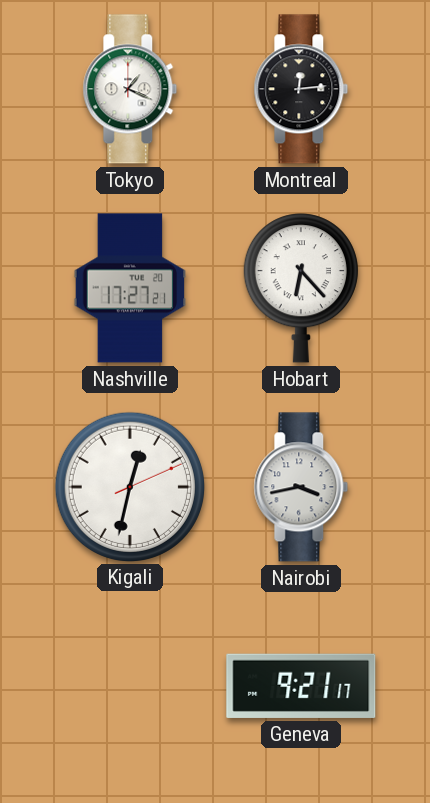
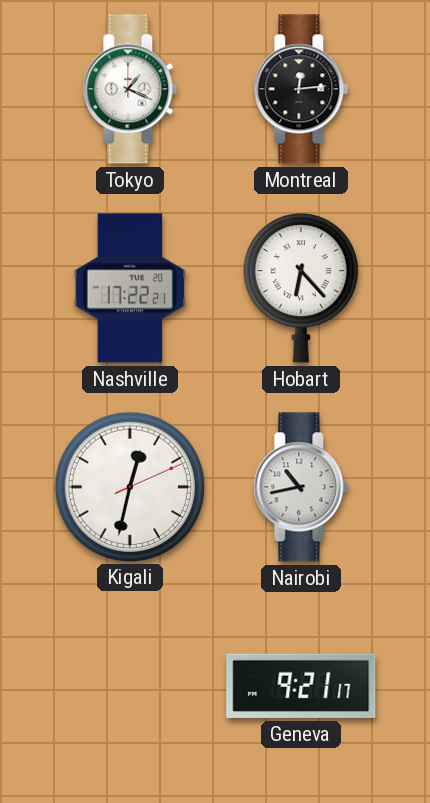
Nashville: 17:27 -> 17:22 (130, 288)
Nairobi: 3:43 -> 10:43 (301, 487)
